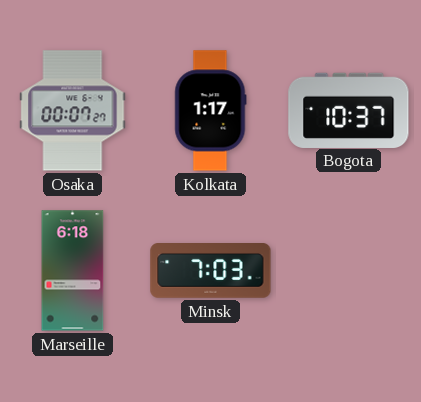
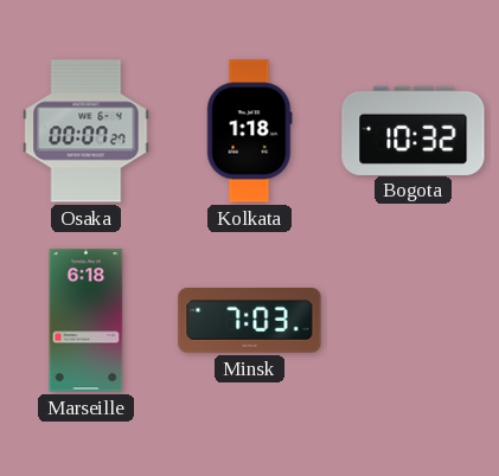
Kolkata: 1:17 -> 1:18 (250, 131)
Bogota: 10:37 -> 10:32 (414, 130)
